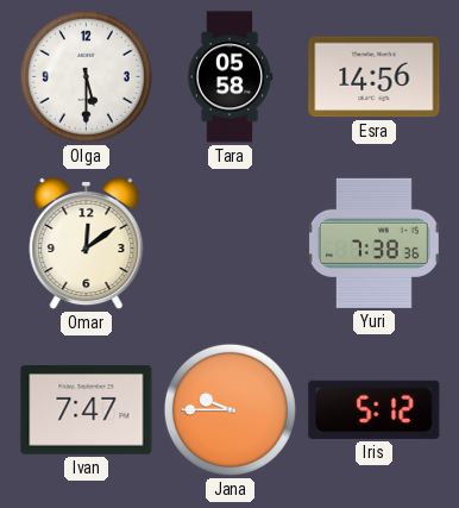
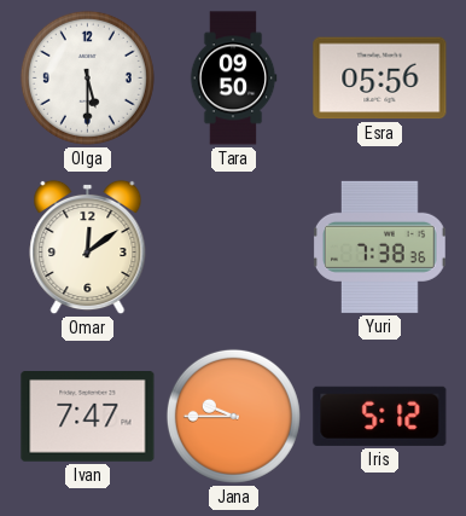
Tara: 05:58 -> 09:50 (233, 79)
Esra: 14:56 -> 05:56 (380, 79)
